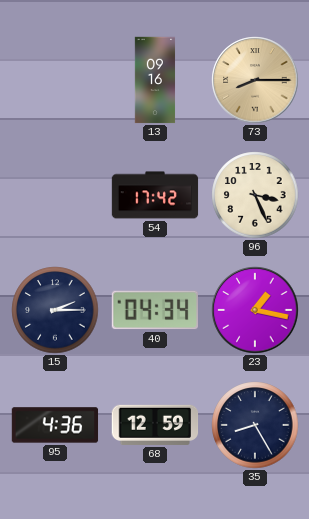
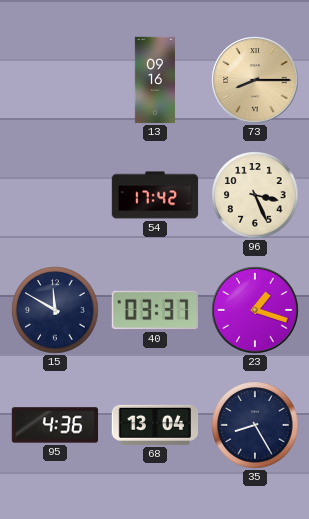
15: 2:15 -> 11:50 (55, 310)
40: 04:34 -> 03:37 (154, 310)
23: 1:17 -> 1:18 (255, 310)
68: 12:59 -> 13:04 (155, 425)
